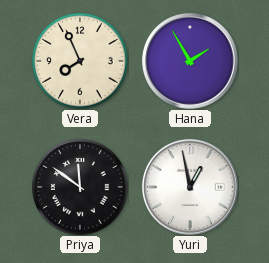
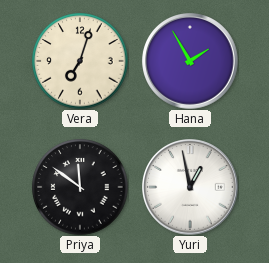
Vera: 7:56 -> 7:03 (80, 61)
